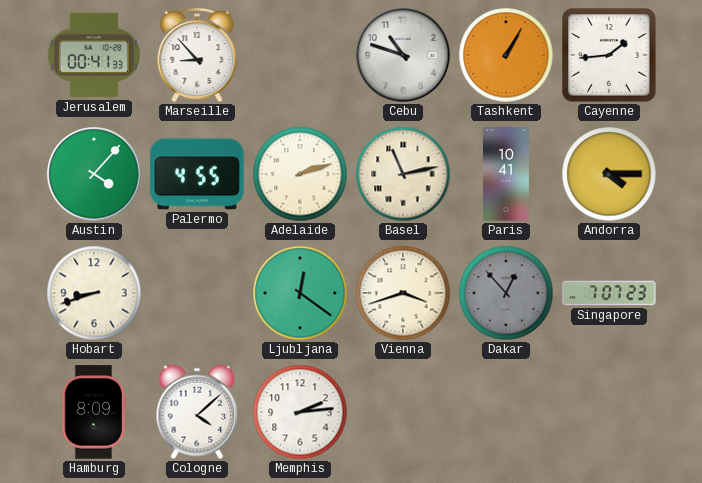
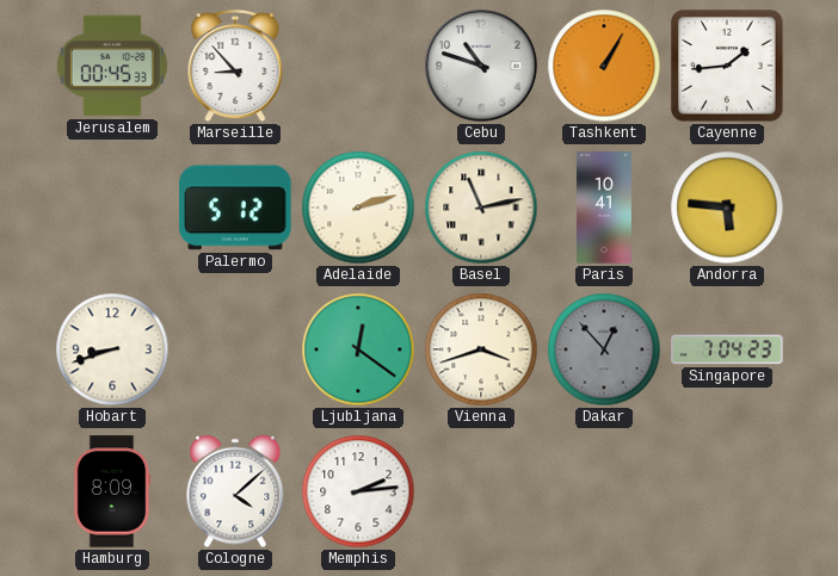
Jerusalem: 00:41 -> 00:45 (112, 66)
Austin: 4:07 -> none (94, 174)
Palermo: 4:55 -> 5:12 (235, 208)
Andorra: 4:15 -> 5:46 (727, 208)
Singapore: 7:07 -> 7:04 (727, 349)
